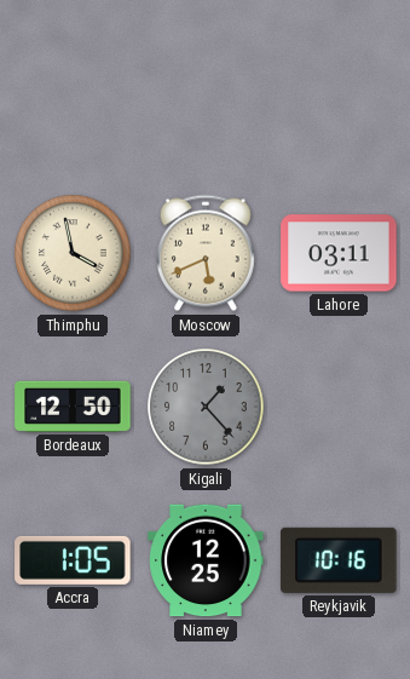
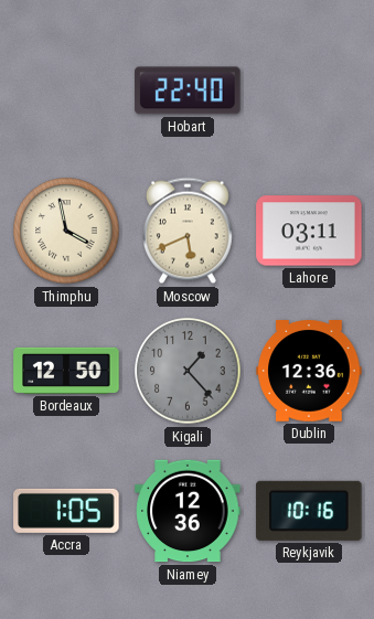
Hobart: none -> 22:40 (188, 90)
Dublin: none -> 12:36 (309, 372)
Niamey: 12:25 -> 12:36 (188, 511)
